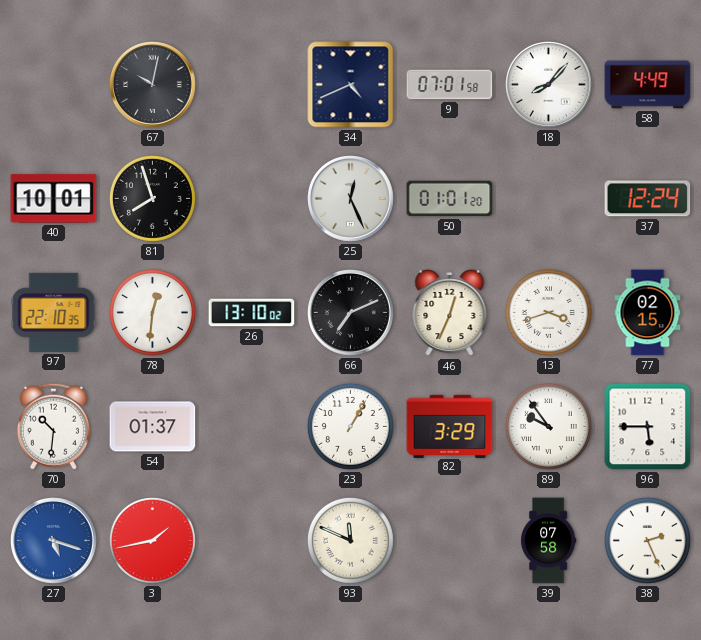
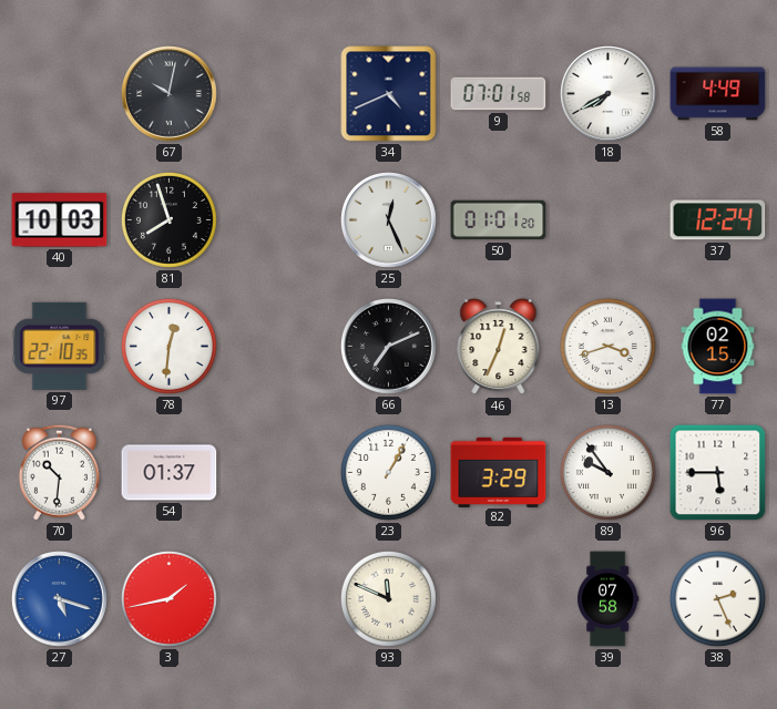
18: 8:07 -> 7:40 (609, 94)
40: 10:01 -> 10:03 (60, 220)
26: 13:10 -> none (252, 313)
